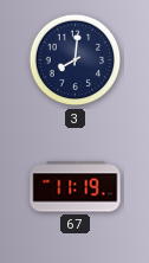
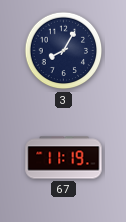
3: 8:01 -> 8:05 (64, 51)
